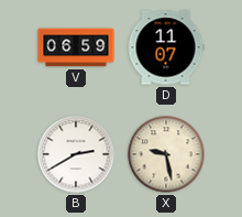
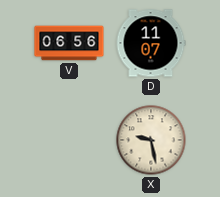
V: 06:59 -> 06:56 (69, 43)
B: 2:40 -> none (76, 154)
